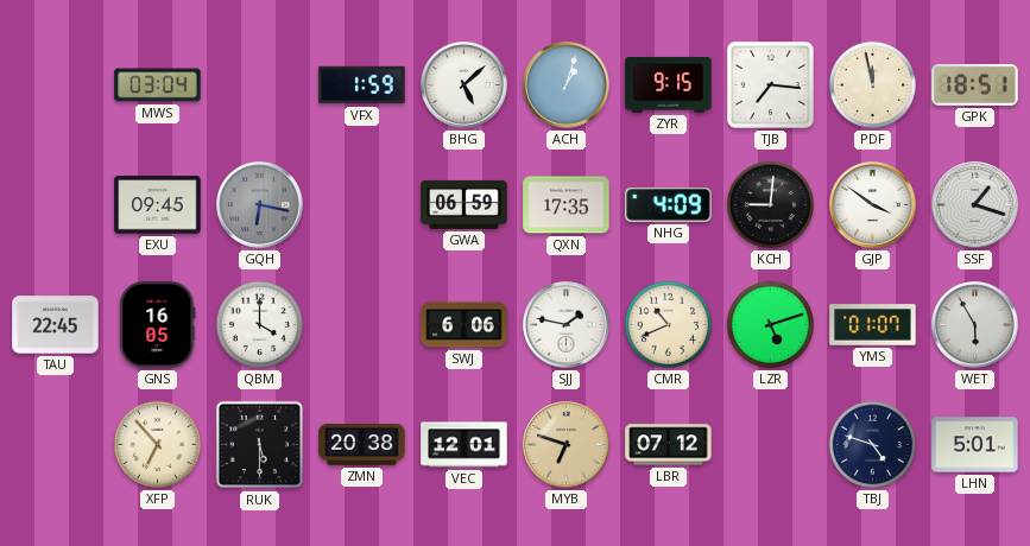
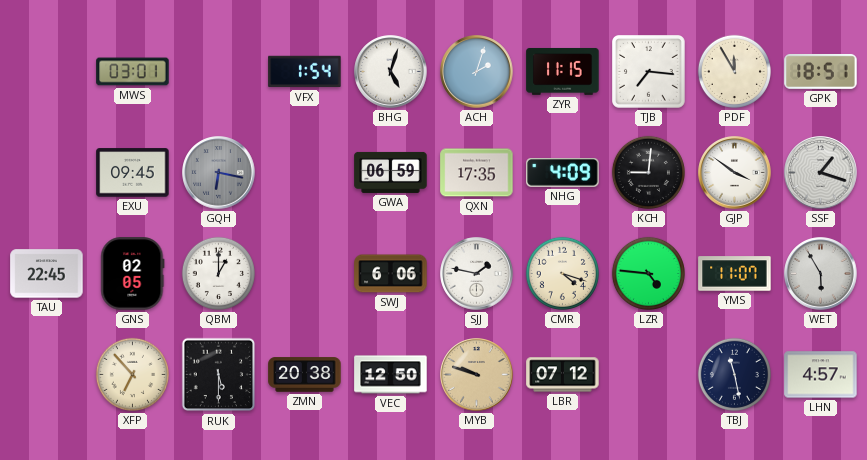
MWS: 03:04 -> 03:01 (133, 72)
VFX: 1:59 -> 1:54 (305, 72)
BHG: 5:08 -> 5:03 (391, 72)
ACH: 1:03 -> 2:03 (477, 72)
ZYR: 9:15 -> 11:15 (563, 71)
PDF: 11:58 -> 11:55 (734, 71)
GNS: 16:05 -> 02:05 (133, 274)
QBM: 4:00 -> 1:00 (218, 273)
CMR: 10:41 -> 4:18 (562, 273)
LZR: 5:12 -> 4:46 (648, 273)
YMS: 01:07 -> 11:07 (735, 274)
VEC: 12:01 -> 12:50 (391, 375)
MYB: 6:48 -> 9:48 (477, 375)
TBJ: 4:48 -> 11:28 (734, 374)
LHN: 5:01 -> 4:57 (821, 375)
